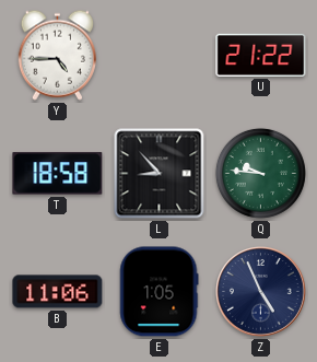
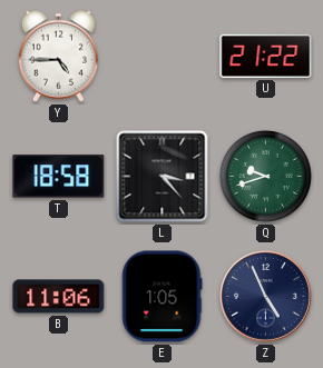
L: 8:53 -> 3:23 (163, 177)
Q: 9:46 -> 9:42 (265, 176)
